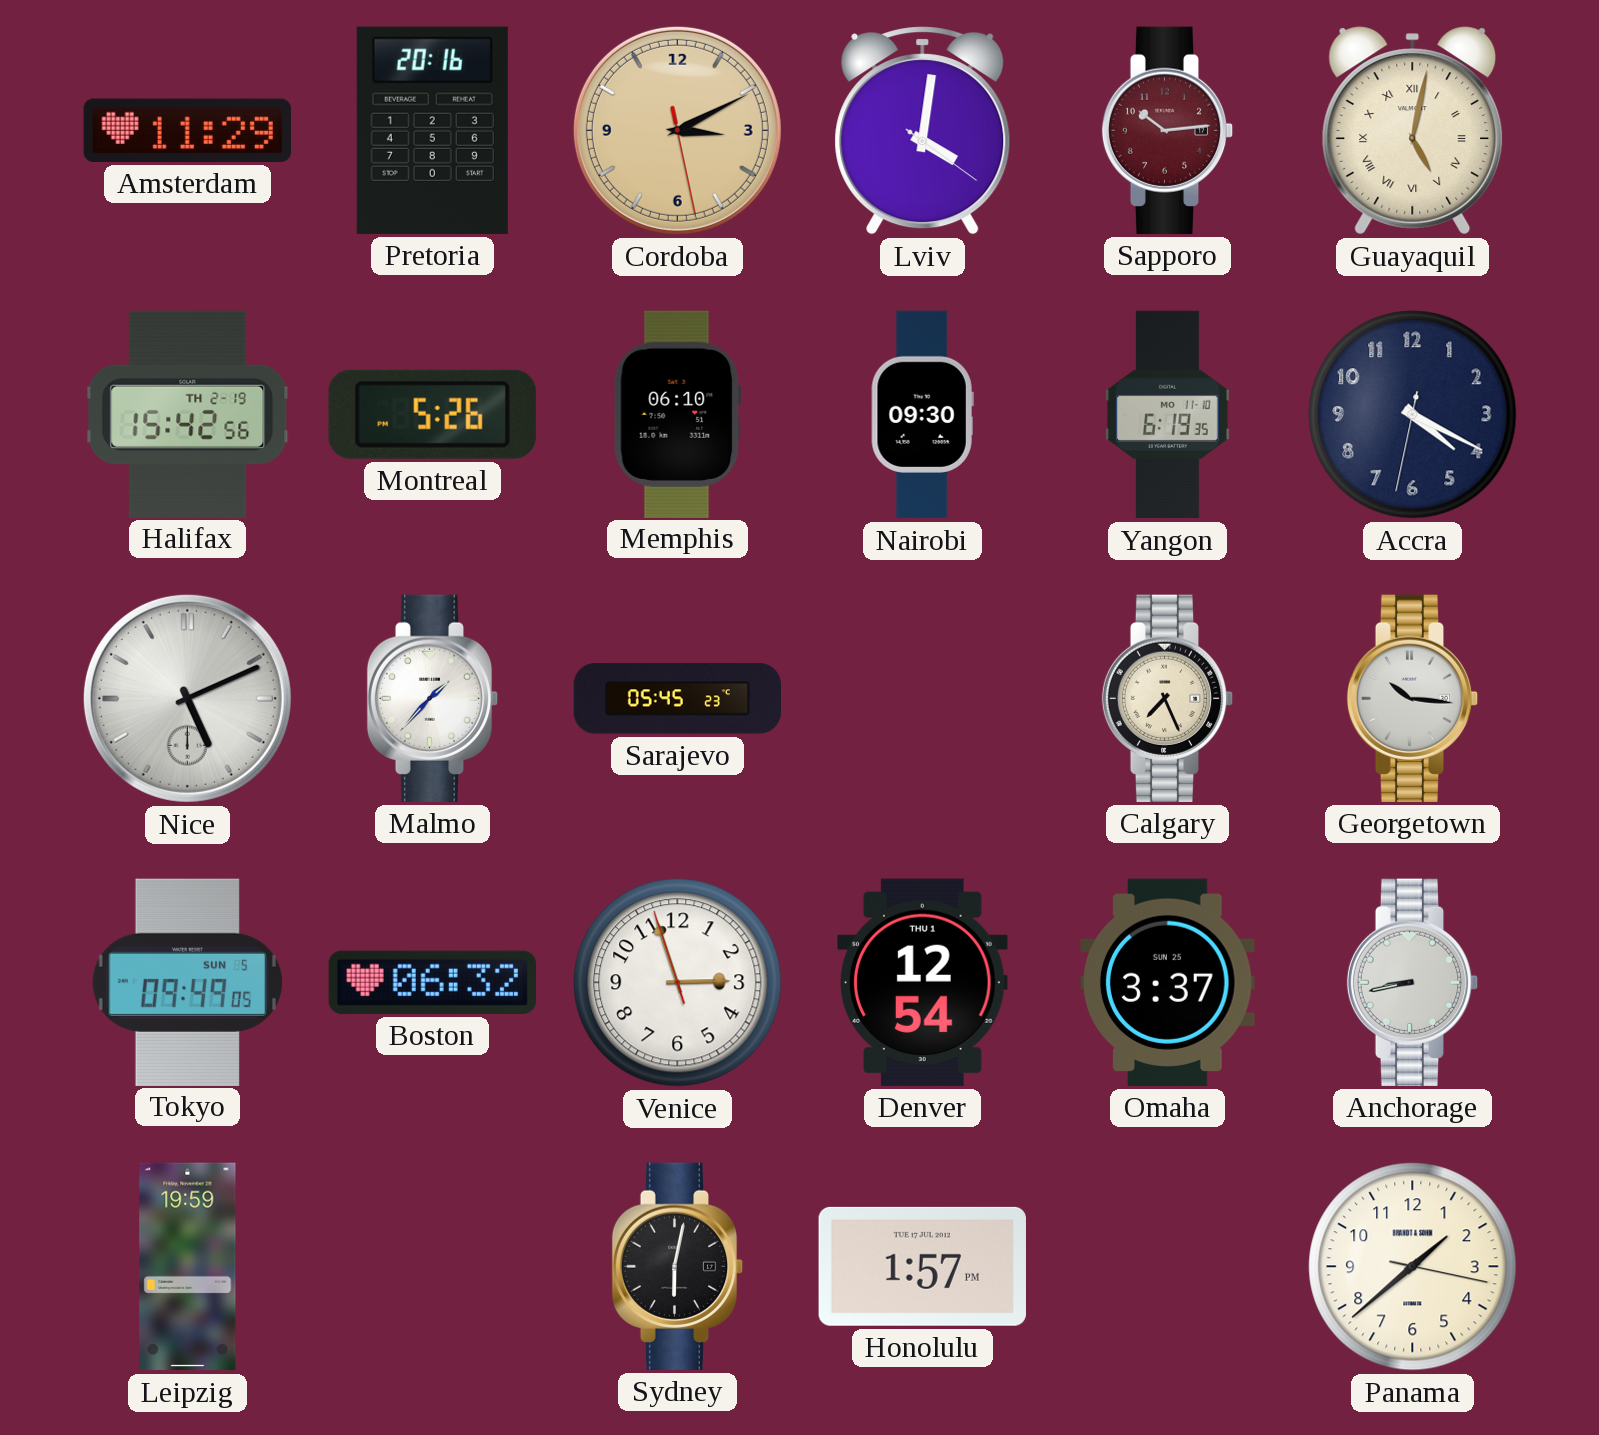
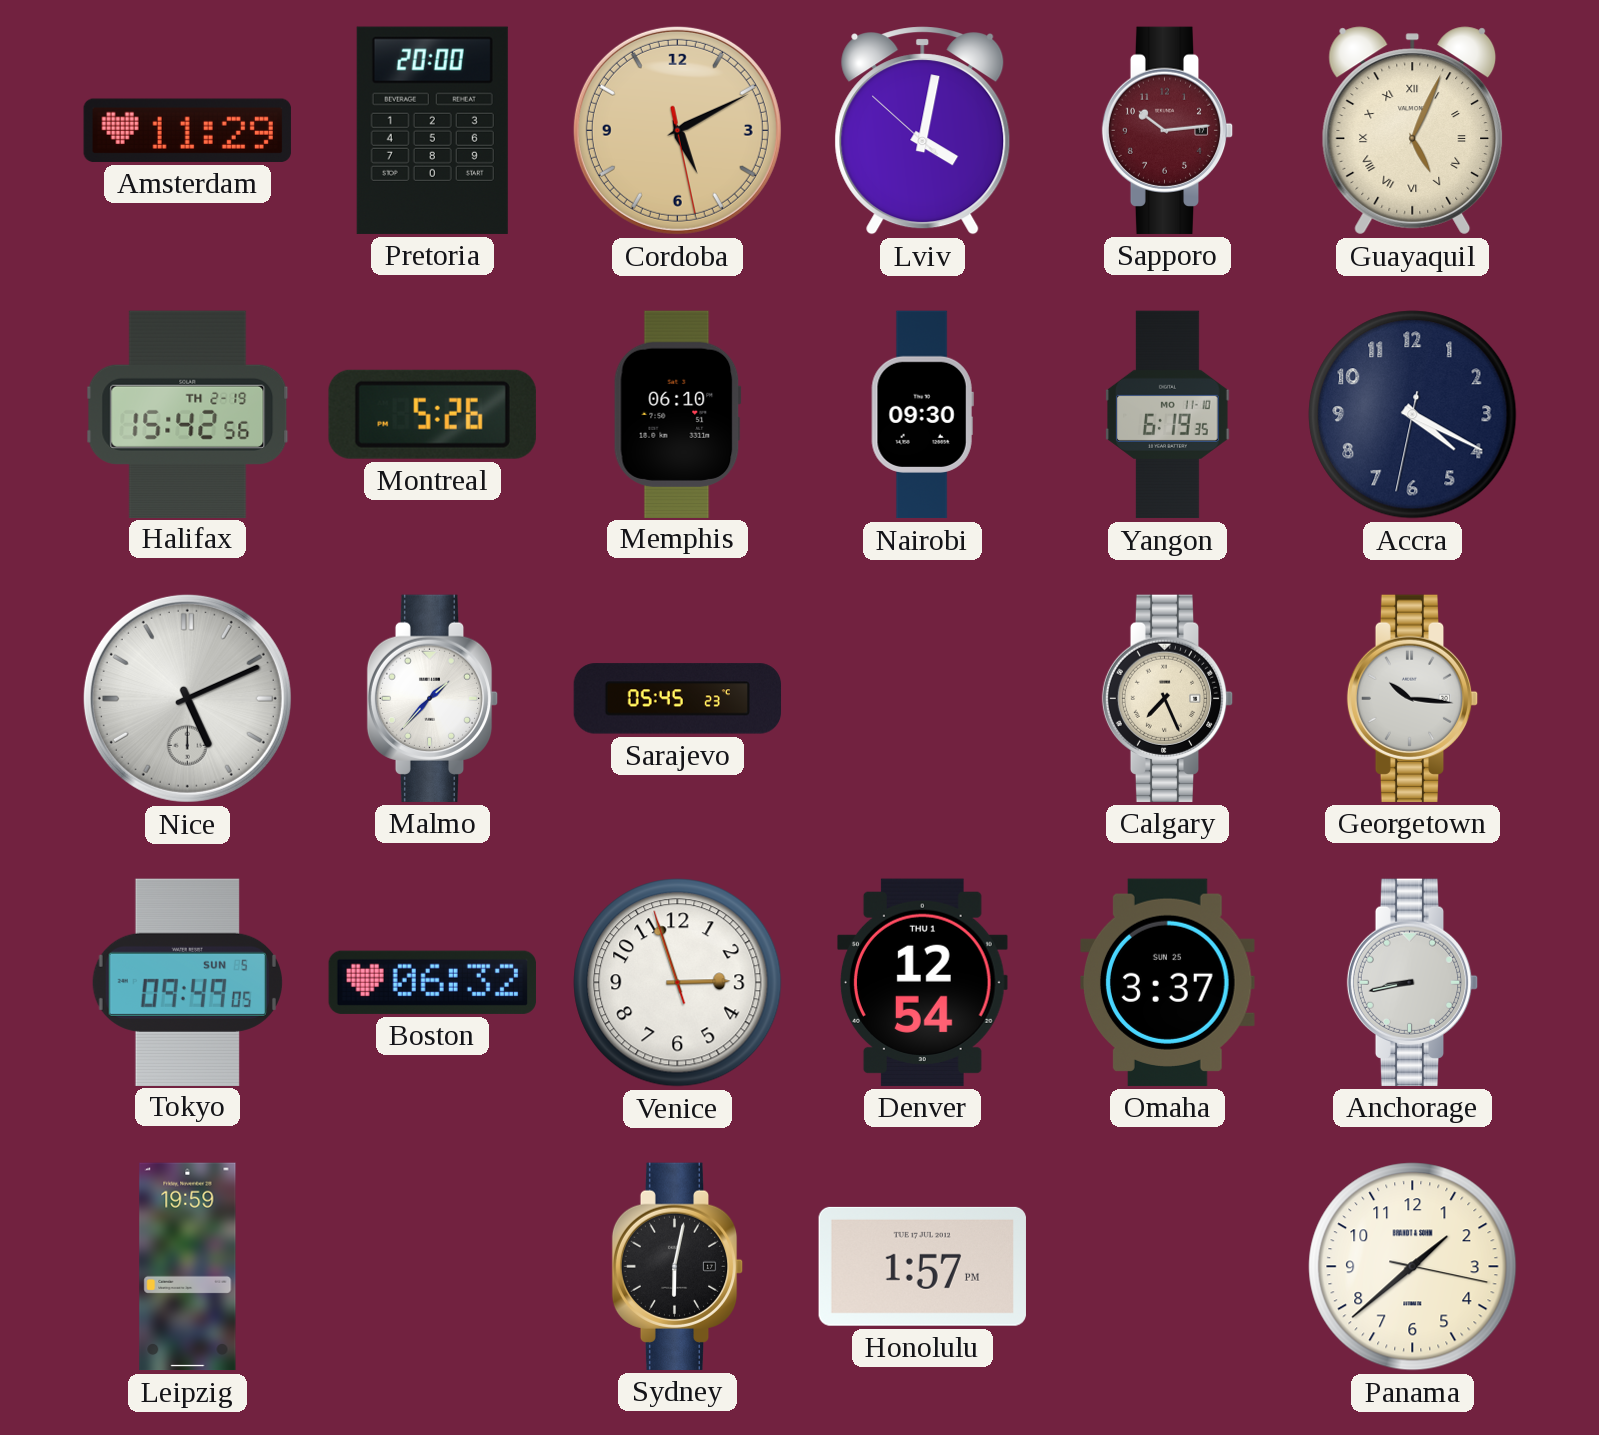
Pretoria: 20:16 -> 20:00 (432, 130)
Cordoba: 3:10 -> 5:10 (677, 130)
Lviv: 4:01:21 -> 4:01:52 (923, 131)
Guayaquil: 5:02 -> 5:04 (1413, 131)
